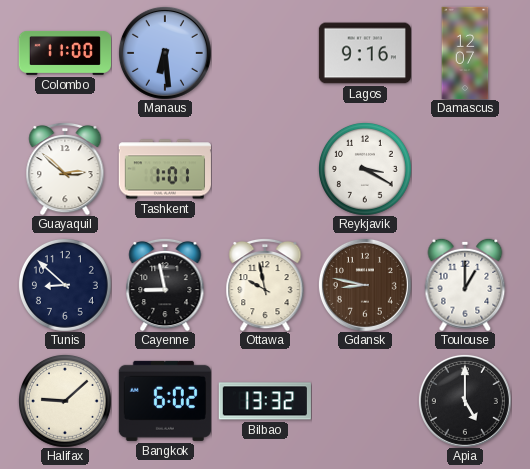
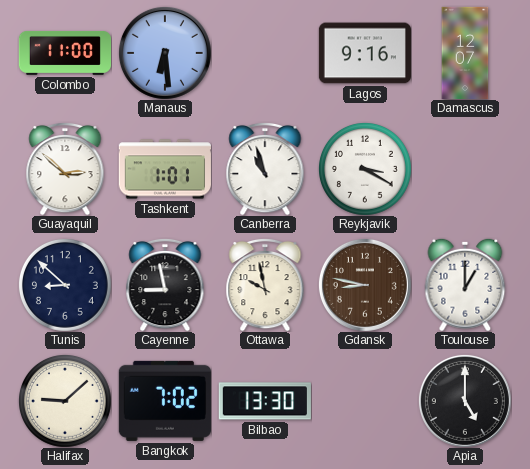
Canberra: none -> 10:57 (265, 169)
Bangkok: 6:02 -> 7:02 (165, 401)
Bilbao: 13:32 -> 13:30 (265, 401)
